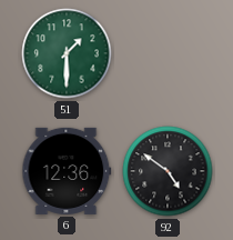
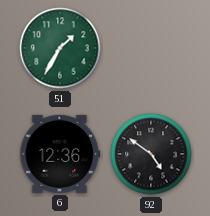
51: 1:30 -> 1:35 (60, 48)
